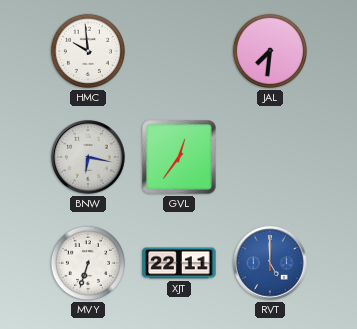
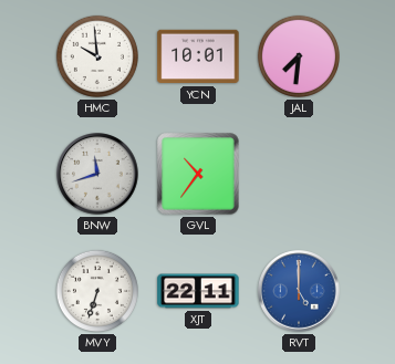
YCN: none -> 10:01 (198, 56)
BNW: 6:17 -> 11:42 (97, 174)
GVL: 12:36 -> 10:36 (198, 174)
